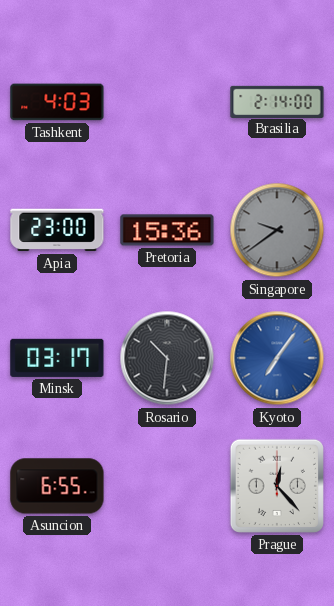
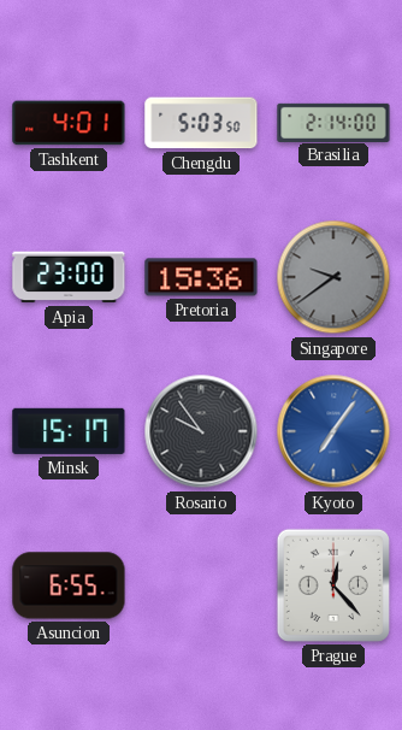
Tashkent: 4:03 -> 4:01 (69, 123)
Chengdu: none -> 5:03 (201, 123)
Minsk: 03:17 -> 15:17 (69, 431)
Rosario: 10:31 -> 9:54 (201, 431)
